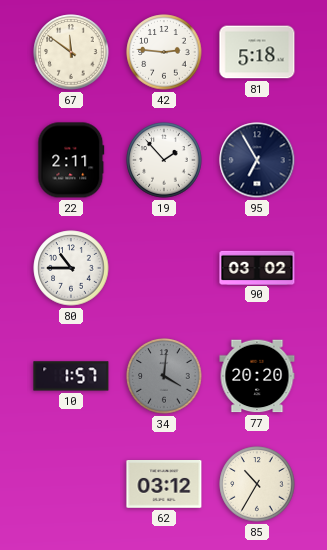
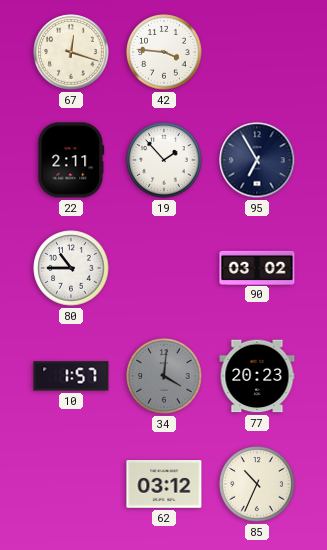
67: 11:51 -> 12:18 (71, 52)
42: 2:46 -> 3:46 (164, 52)
81: 5:18 -> none (257, 52)
77: 20:20 -> 20:23 (257, 376)
85: 10:35 -> 10:34 (257, 484)
